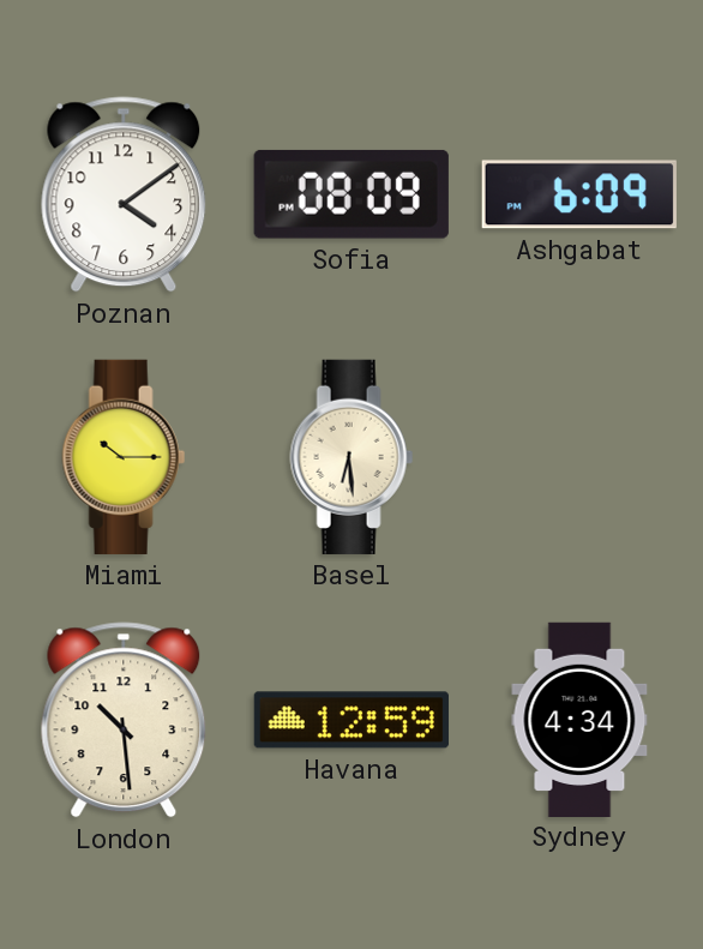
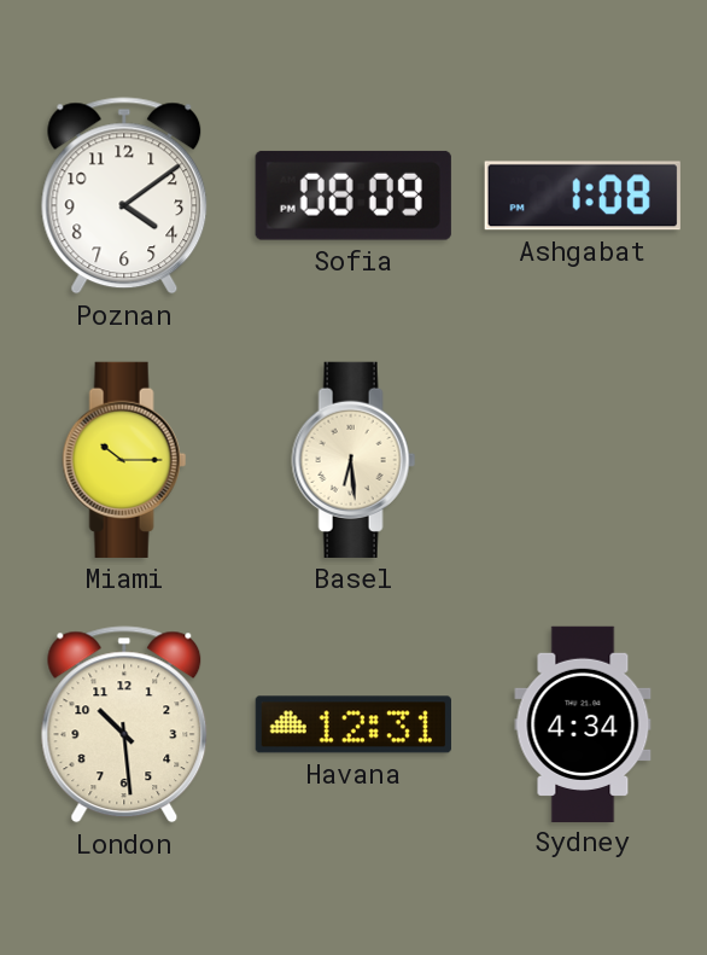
Ashgabat: 6:09 -> 1:08 (583, 196)
Havana: 12:59 -> 12:31 (353, 724)
